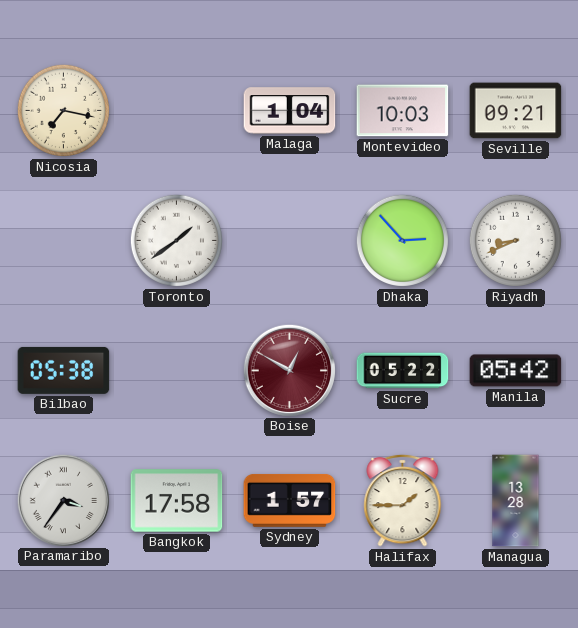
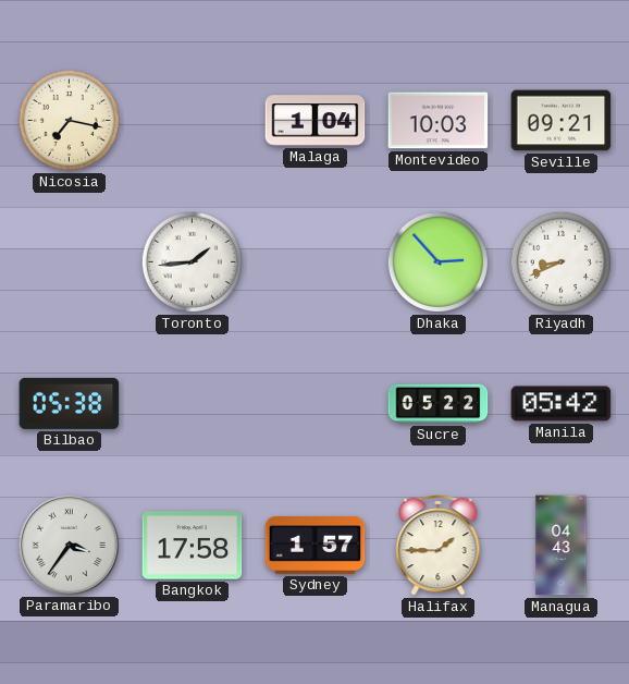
Toronto: 1:39 -> 1:44 (192, 261)
Boise: 12:50 -> none (289, 370)
Managua: 13:28 -> 04:43 (562, 546)
